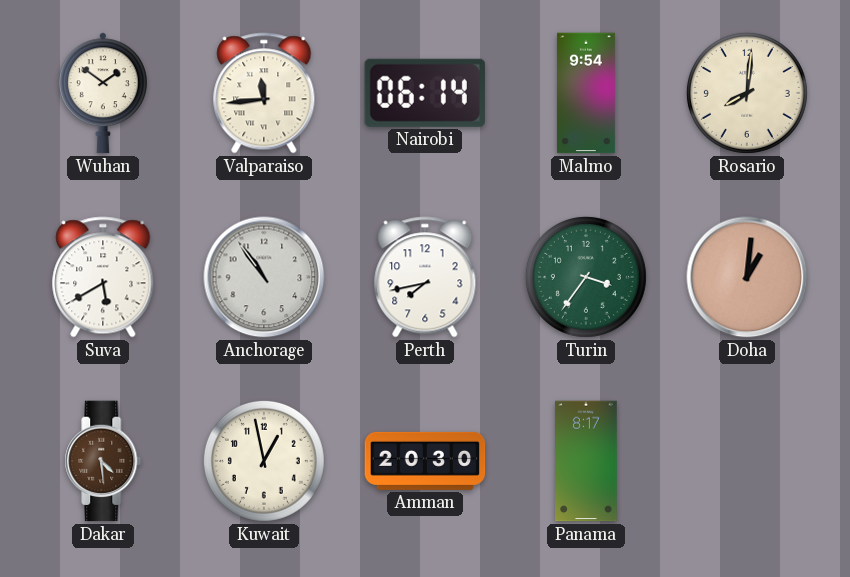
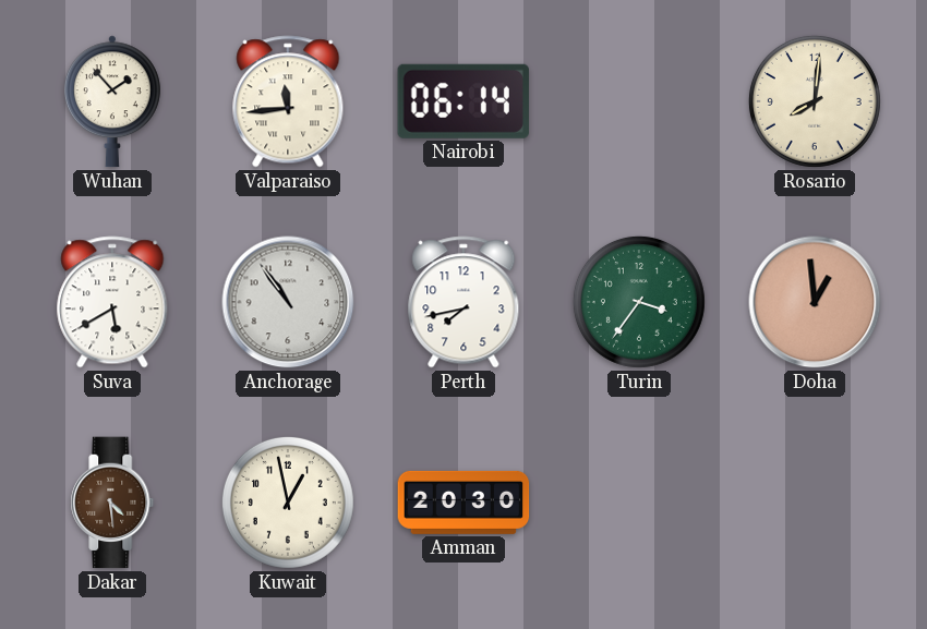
Wuhan: 1:51 -> 1:53 (112, 101)
Malmo: 9:54 -> none (586, 93)
Doha: 1:01 -> 12:59 (815, 302)
Panama: 8:17 -> none (586, 461)
